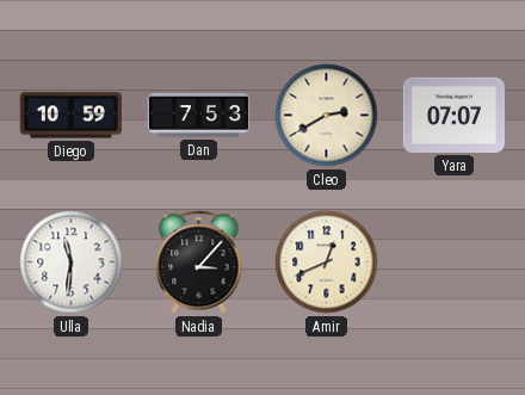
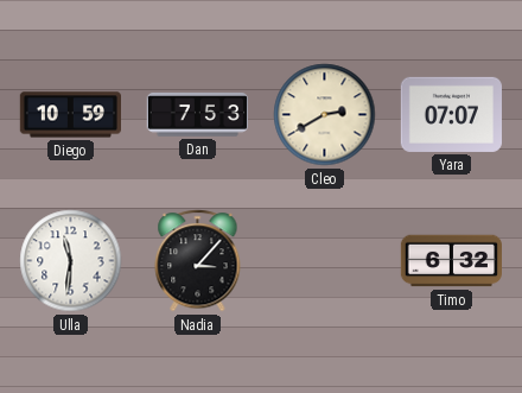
Amir: 12:41 -> none (327, 263)
Timo: none -> 6:32 (451, 261)
